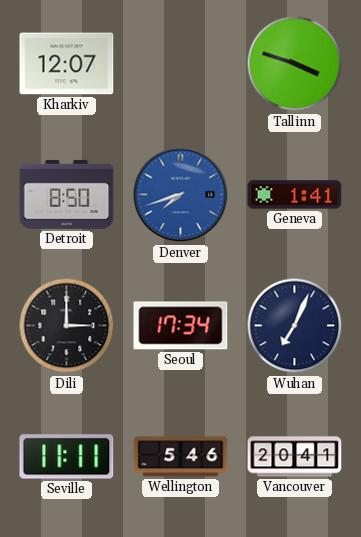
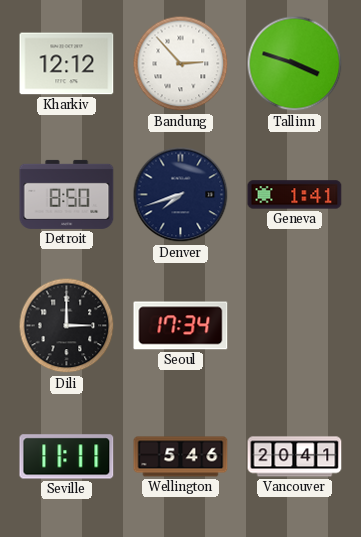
Kharkiv: 12:07 -> 12:12 (67, 64)
Bandung: none -> 2:53 (181, 64)
Denver dial: blue -> navy (181, 195)
Wuhan: 7:04 -> none (295, 326)
